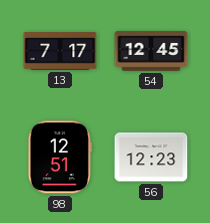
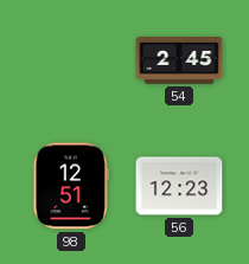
13: 7:17 -> none (60, 52)
54: 12:45 -> 2:45 (179, 60)
